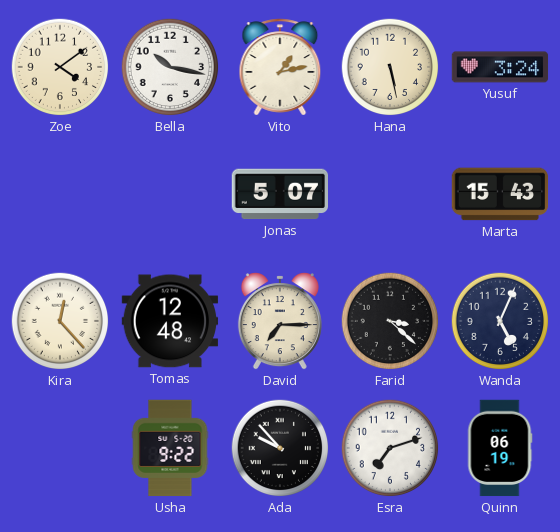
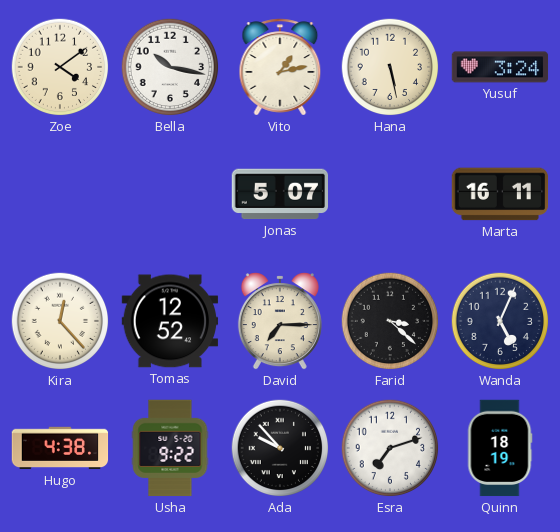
Marta: 15:43 -> 16:11 (500, 194)
Tomas: 12:48 -> 12:52 (170, 321)
Hugo: none -> 4:38 (60, 448)
Quinn: 06:19 -> 18:19 (500, 448)
